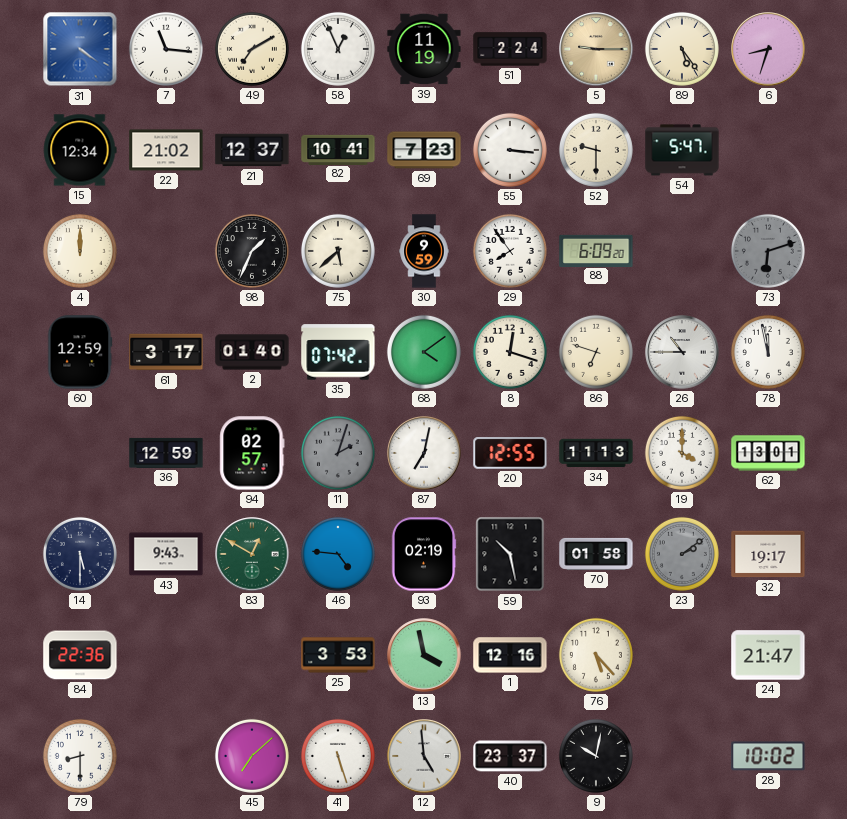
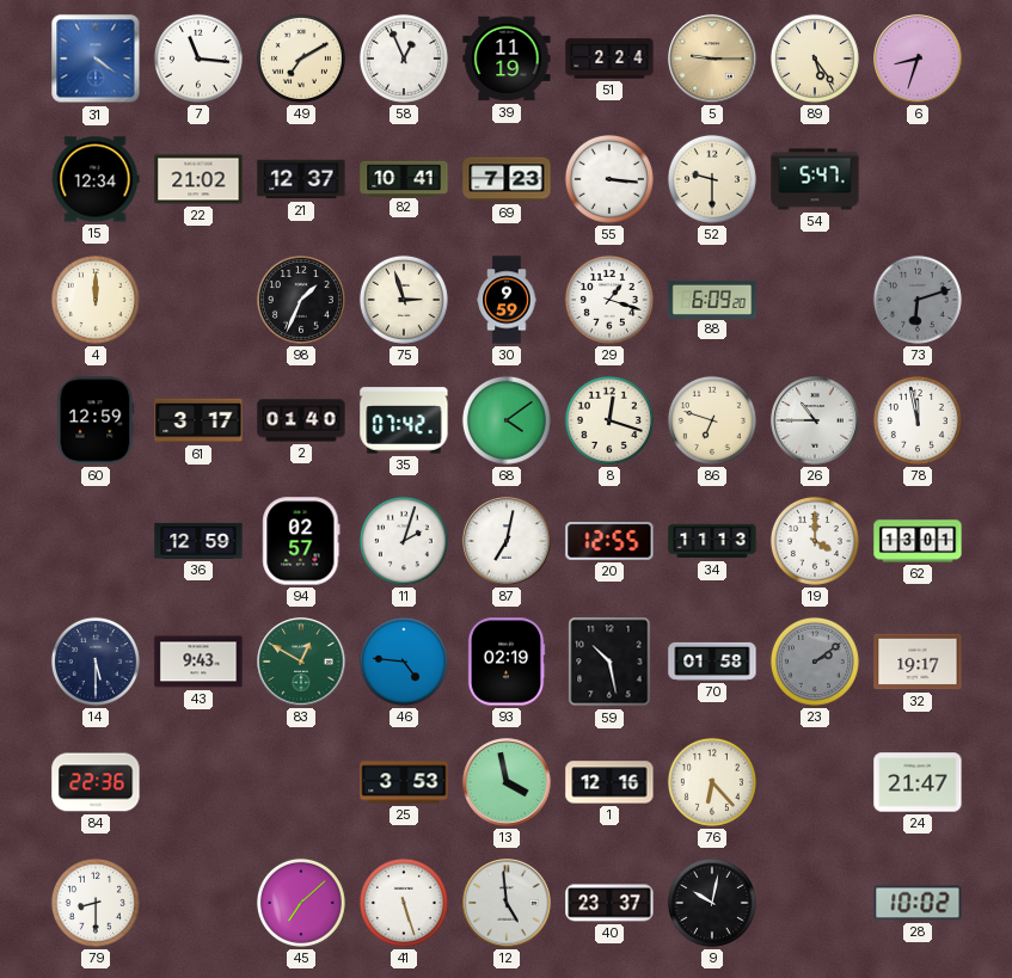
75: 5:38 -> 2:57 (404, 300)
29: 7:54 -> 1:18 (609, 300)
11 dial: grey -> white (404, 541)
76: 5:23 -> 6:23 (712, 782)
